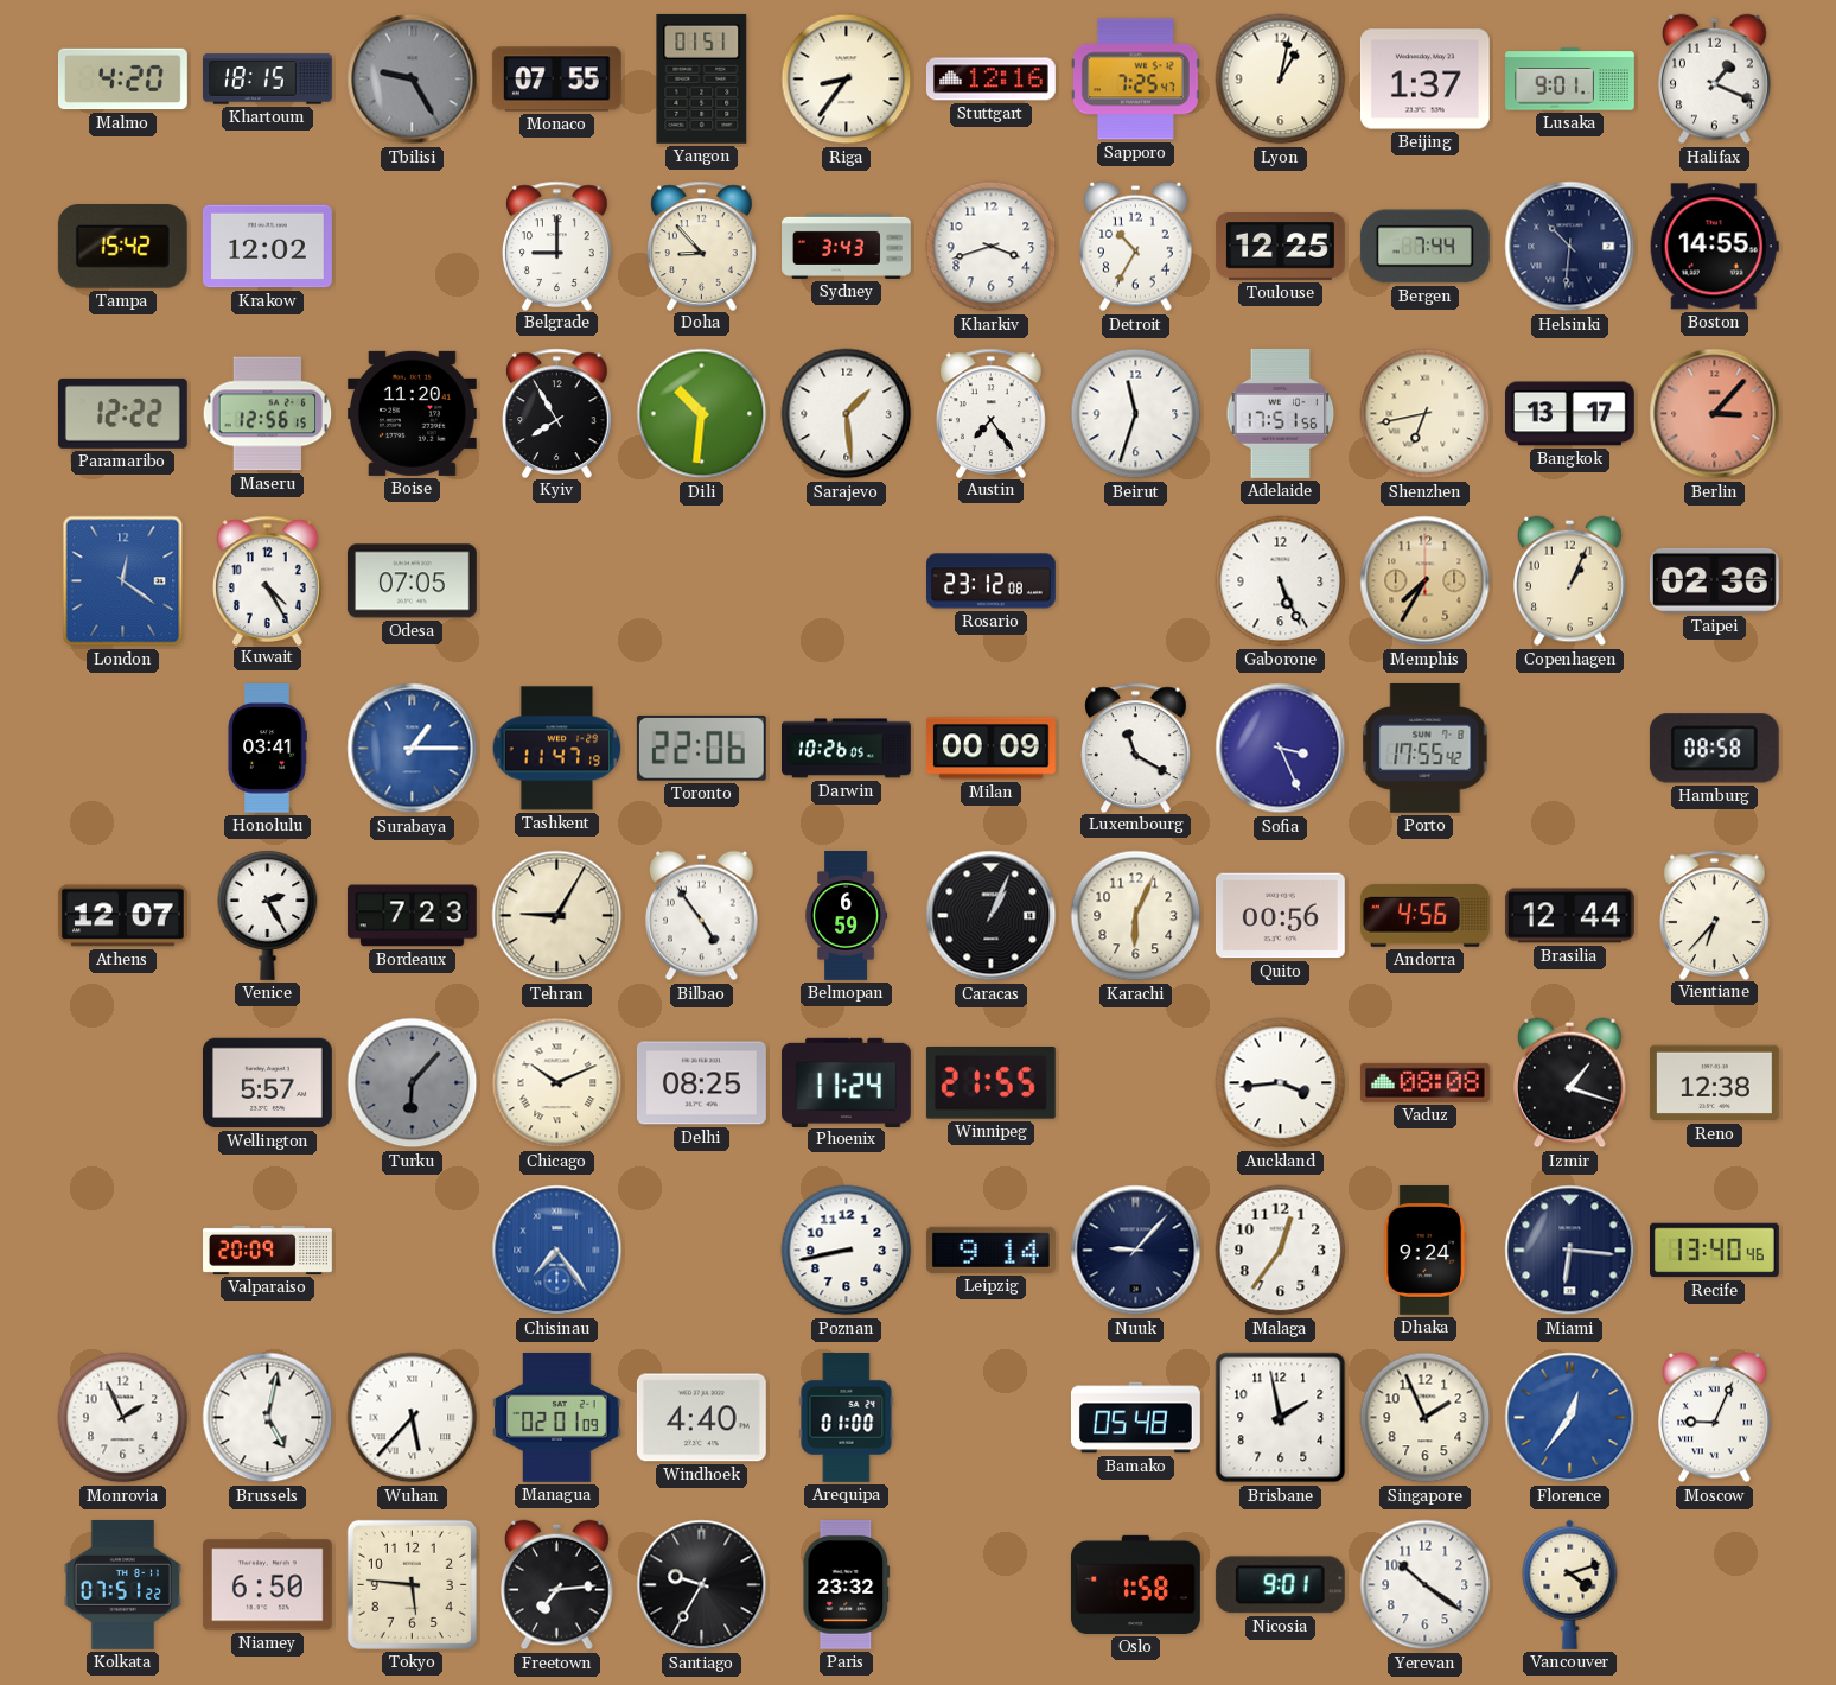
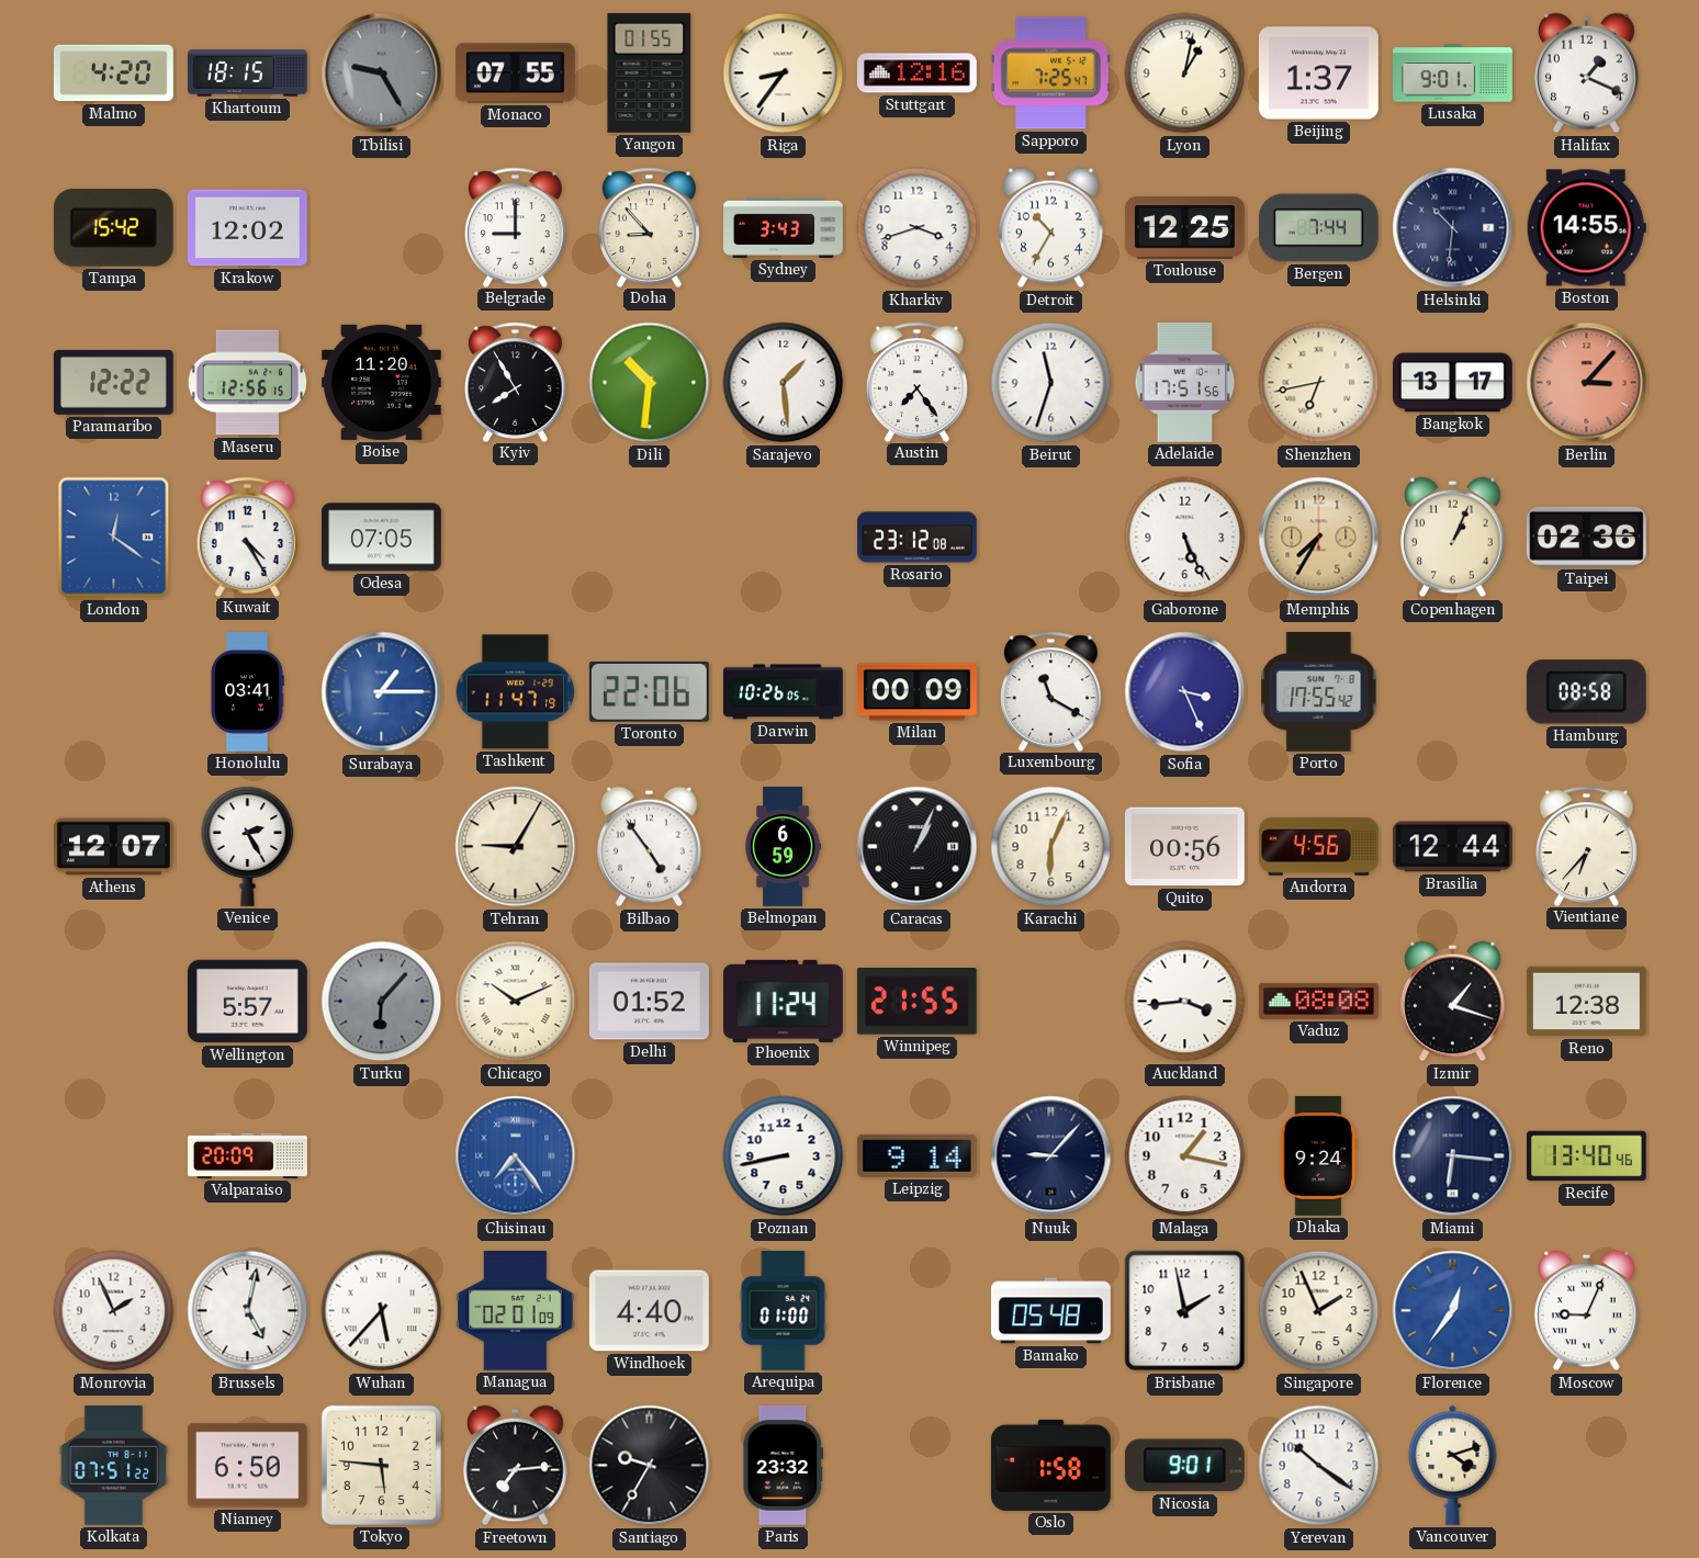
Yangon: 01:51 -> 01:55 (650, 72)
Bordeaux: 7:23 -> none (412, 916)
Delhi: 08:25 -> 01:52 (649, 1002)
Malaga: 12:36 -> 1:17 (1185, 1156)
